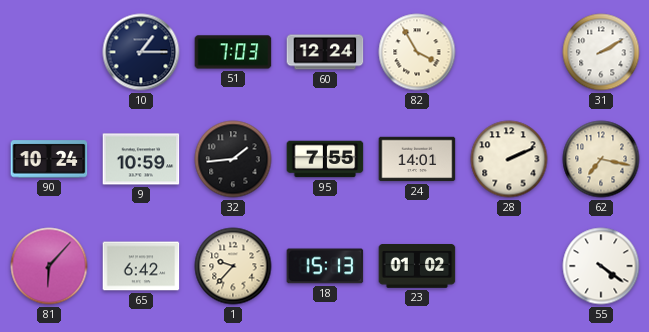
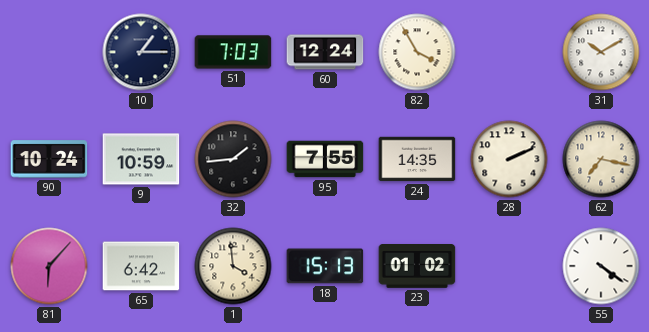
31: 2:10 -> 10:10 (601, 52)
24: 14:01 -> 14:35 (417, 159)
1: 9:37 -> 3:59 (233, 266)
